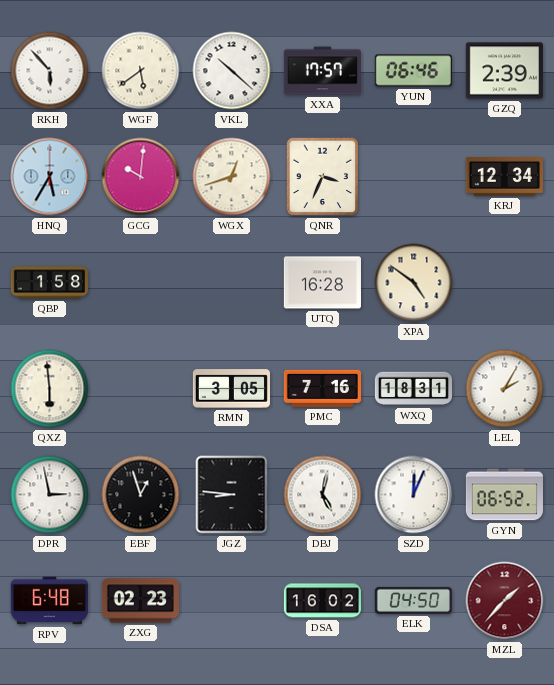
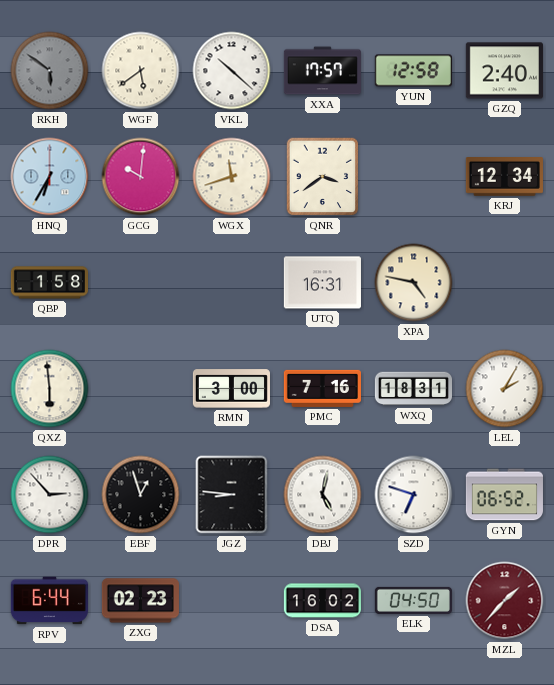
RKH: 5:53 -> 5:51 (50, 71)
RKH dial: white -> grey (50, 71)
YUN: 06:46 -> 12:58 (413, 71)
GZQ: 2:39 -> 2:40 (504, 71)
HNQ: 5:35 -> 6:35 (50, 177)
WGX: 12:42 -> 11:42 (232, 177)
QNR: 3:34 -> 3:39 (323, 177)
UTQ: 16:28 -> 16:31 (322, 283)
XPA: 4:51 -> 4:47 (414, 283)
RMN: 3:05 -> 3:00 (231, 389)
DPR: 2:58 -> 2:53 (50, 495)
SZD: 12:04 -> 6:48 (414, 495)
RPV: 6:48 -> 6:44 (49, 601)
